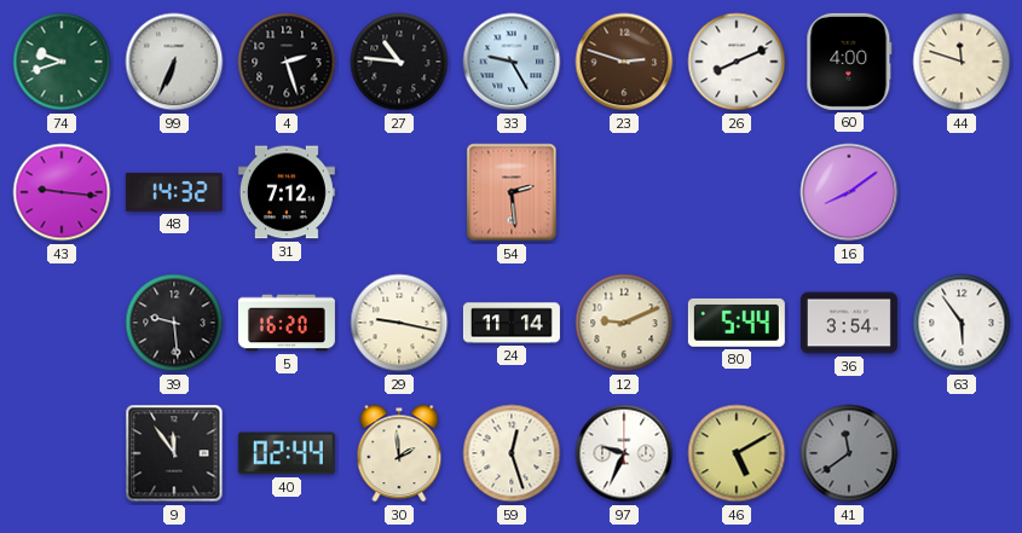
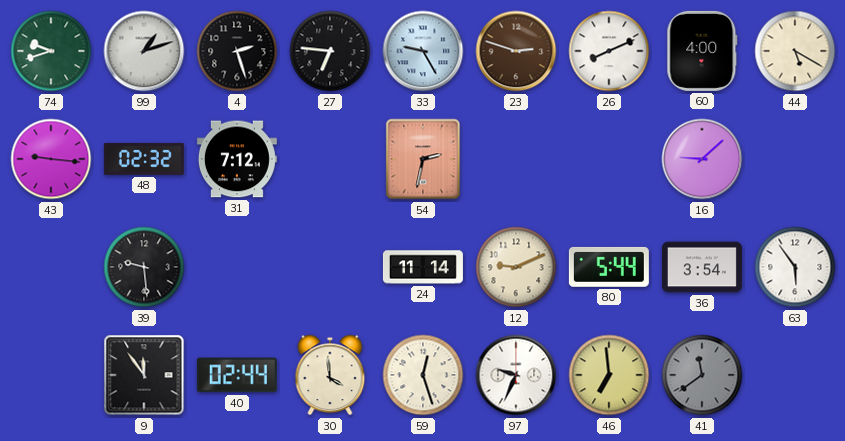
99: 6:34 -> 1:12 (144, 51)
27: 10:46 -> 6:46 (330, 51)
44: 11:48 -> 5:20 (795, 51)
48: 14:32 -> 02:32 (144, 159)
54: 2:29 -> 2:32 (423, 159)
16: 8:09 -> 9:08 (702, 159)
5: 16:20 -> none (287, 323)
29: 9:17 -> none (399, 323)
30: 1:59 -> 3:59 (330, 375)
46: 5:10 -> 6:59 (609, 375)
